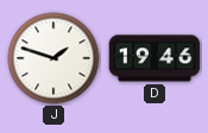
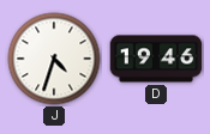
J: 1:48 -> 4:33 (54, 59)
